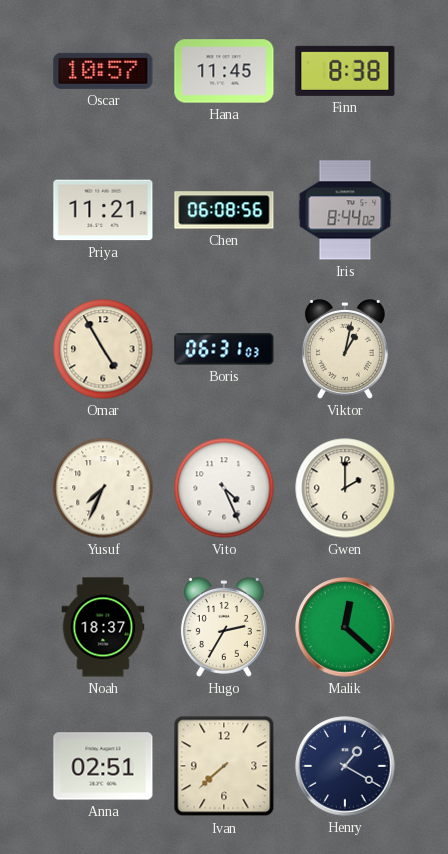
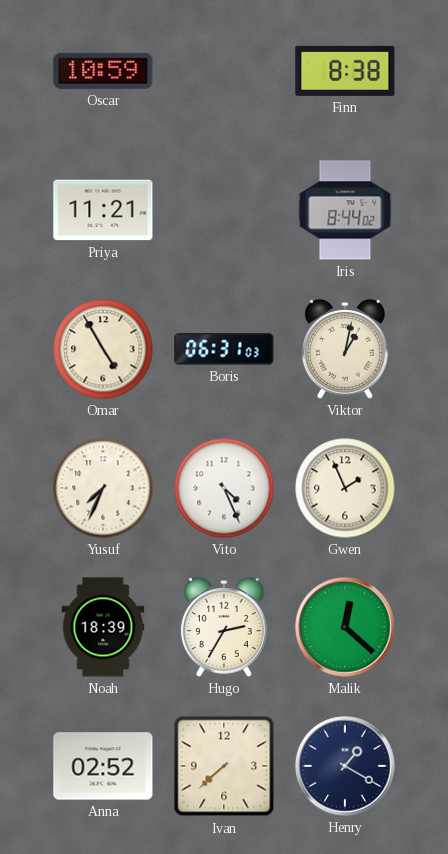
Oscar: 10:57 -> 10:59 (103, 71)
Hana: 11:45 -> none (224, 71)
Chen: 06:08 -> none (224, 210)
Gwen: 2:00 -> 1:56 (345, 488)
Noah: 18:37 -> 18:39 (103, 627)
Anna: 02:51 -> 02:52 (103, 766)
